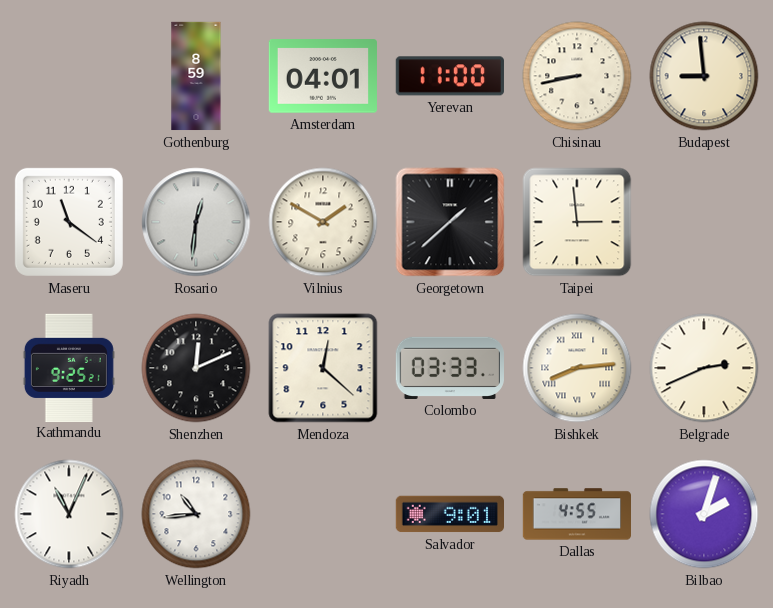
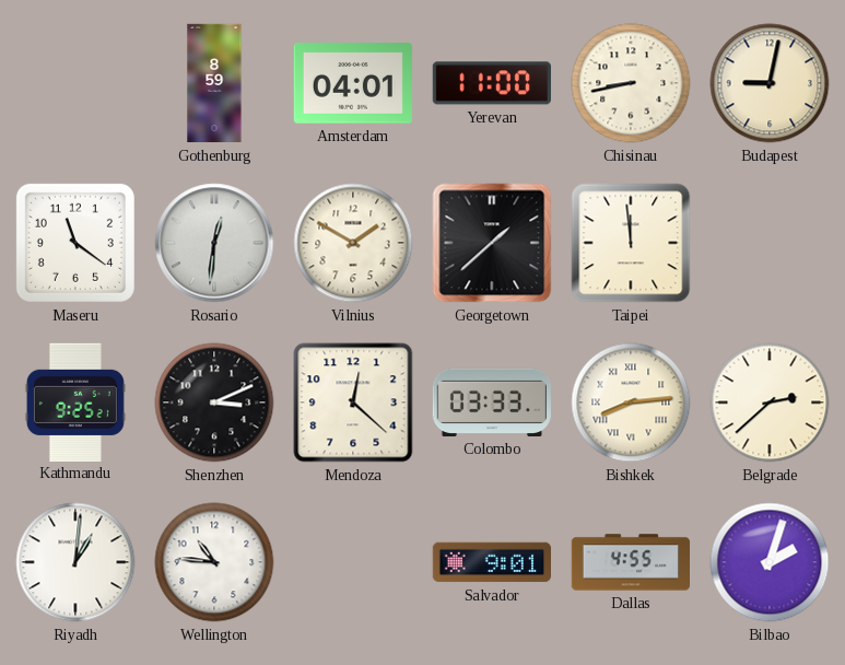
Budapest: 8:59 -> 9:02 (770, 83)
Taipei: 2:59 -> 11:59 (631, 243)
Shenzhen: 12:11 -> 3:11 (214, 402)
Belgrade: 2:41 -> 2:38 (770, 402)
Riyadh: 11:04 -> 1:01 (75, 562)
Wellington: 10:44 -> 10:46 (214, 562)
